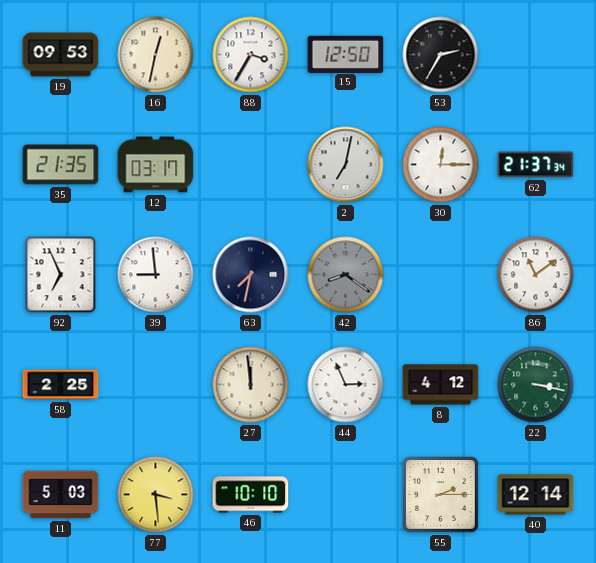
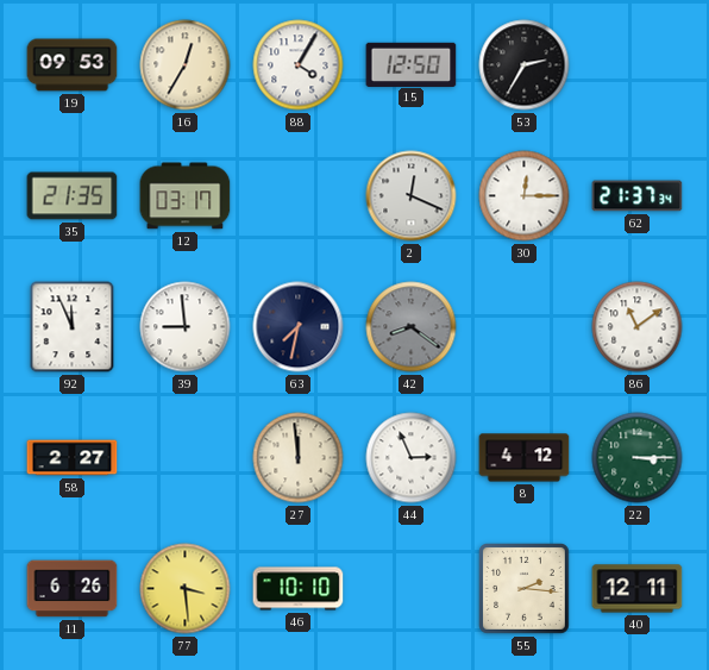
16: 12:32 -> 12:35 (186, 65)
88: 3:35 -> 4:05 (299, 65)
2: 7:02 -> 12:19 (412, 196)
92: 6:56 -> 11:56 (73, 327)
58: 2:25 -> 2:27 (73, 458)
22: 3:17 -> 3:15 (638, 458)
11: 5:03 -> 6:26 (73, 589)
55: 2:15 -> 2:16 (525, 589)
40: 12:14 -> 12:11 (638, 589)
